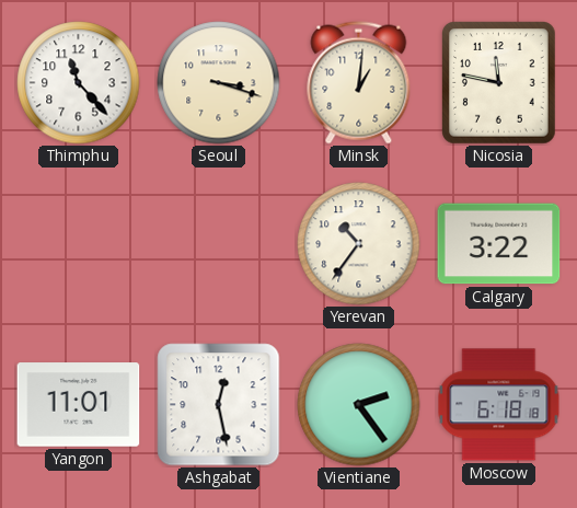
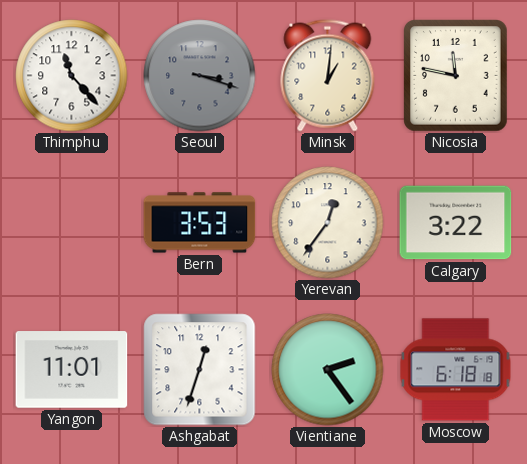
Seoul dial: cream -> grey (200, 76)
Bern: none -> 3:53 (200, 223)
Yerevan: 10:36 -> 12:36 (328, 223)
Ashgabat: 12:28 -> 12:33 (200, 370)
